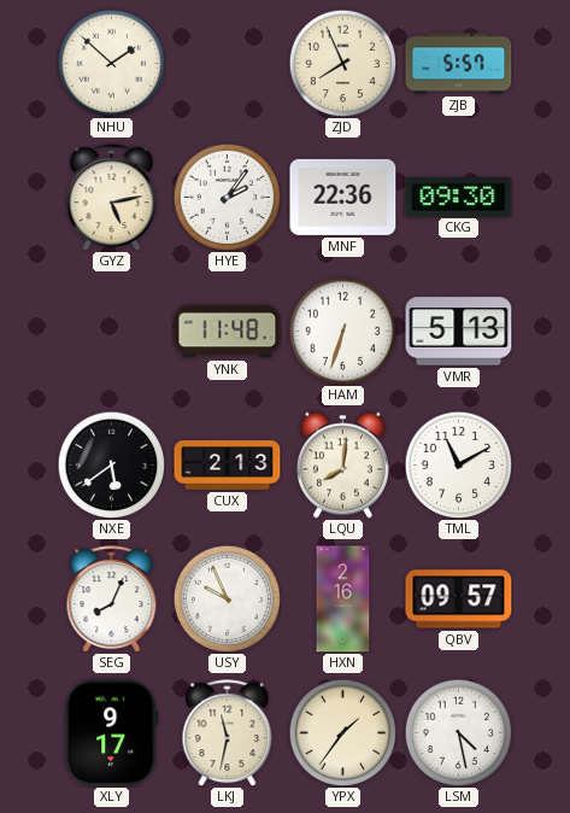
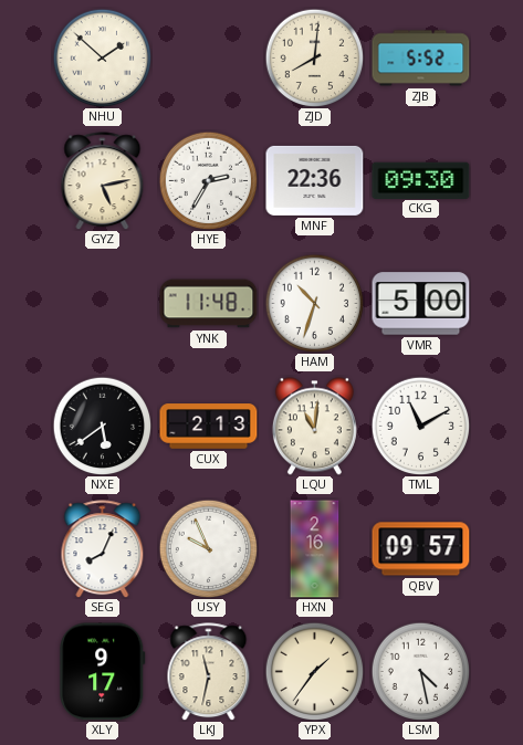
ZJD: 7:56 -> 8:01 (314, 57)
ZJB: 5:57 -> 5:52 (421, 59)
HYE: 2:06 -> 2:35 (208, 180)
HAM: 6:33 -> 10:33 (314, 303)
VMR: 5:13 -> 5:00 (421, 304)
LQU: 8:01 -> 11:01 (314, 427)
